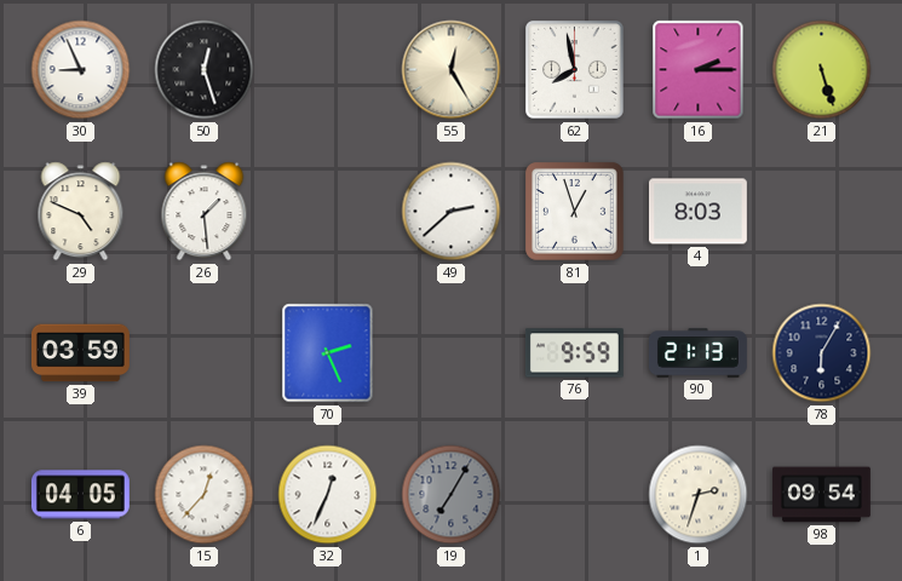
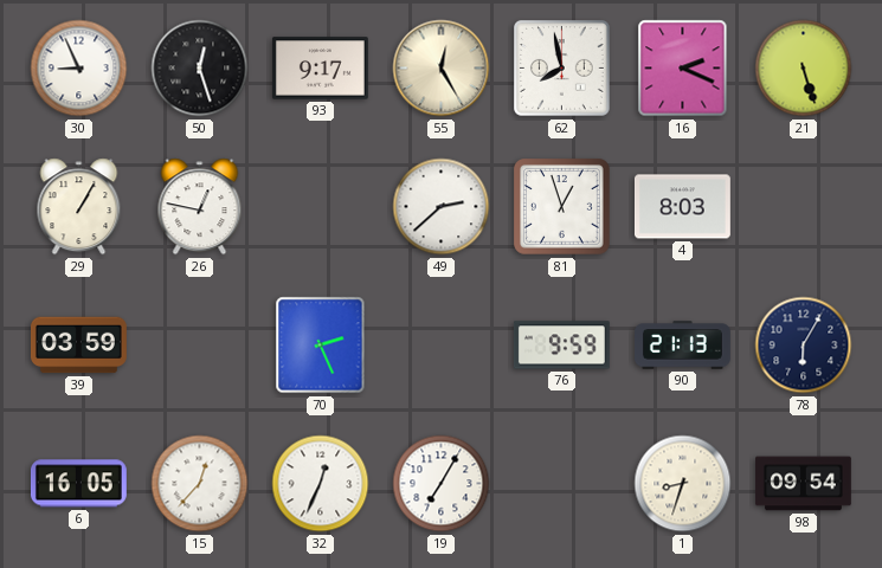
93: none -> 9:17 (320, 69)
16: 2:15 -> 2:19 (683, 69)
29: 4:49 -> 1:05 (79, 207)
26: 1:29 -> 12:47 (200, 207)
6: 04:05 -> 16:05 (78, 484)
19 dial: grey -> white (442, 484)
1: 2:33 -> 8:33 (683, 484)
